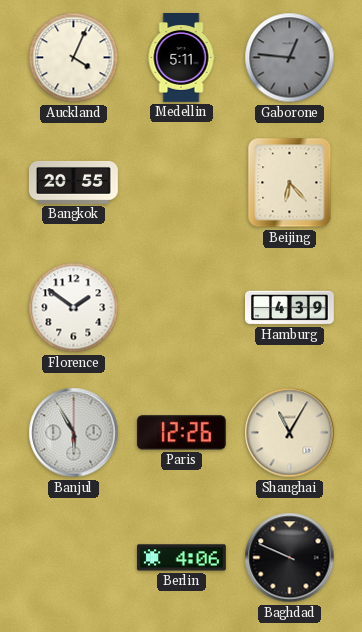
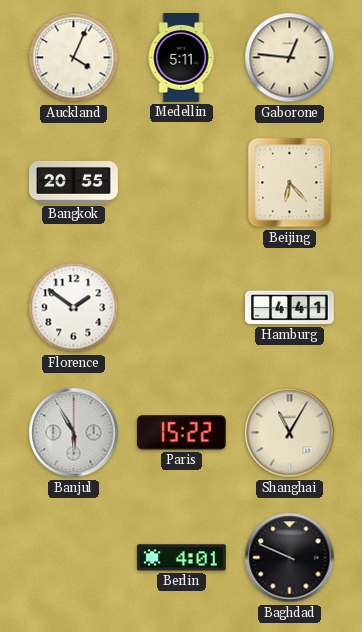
Gaborone dial: grey -> cream (290, 58)
Hamburg: 4:39 -> 4:41 (290, 308)
Paris: 12:26 -> 15:22 (181, 433)
Berlin: 4:06 -> 4:01 (181, 558)
